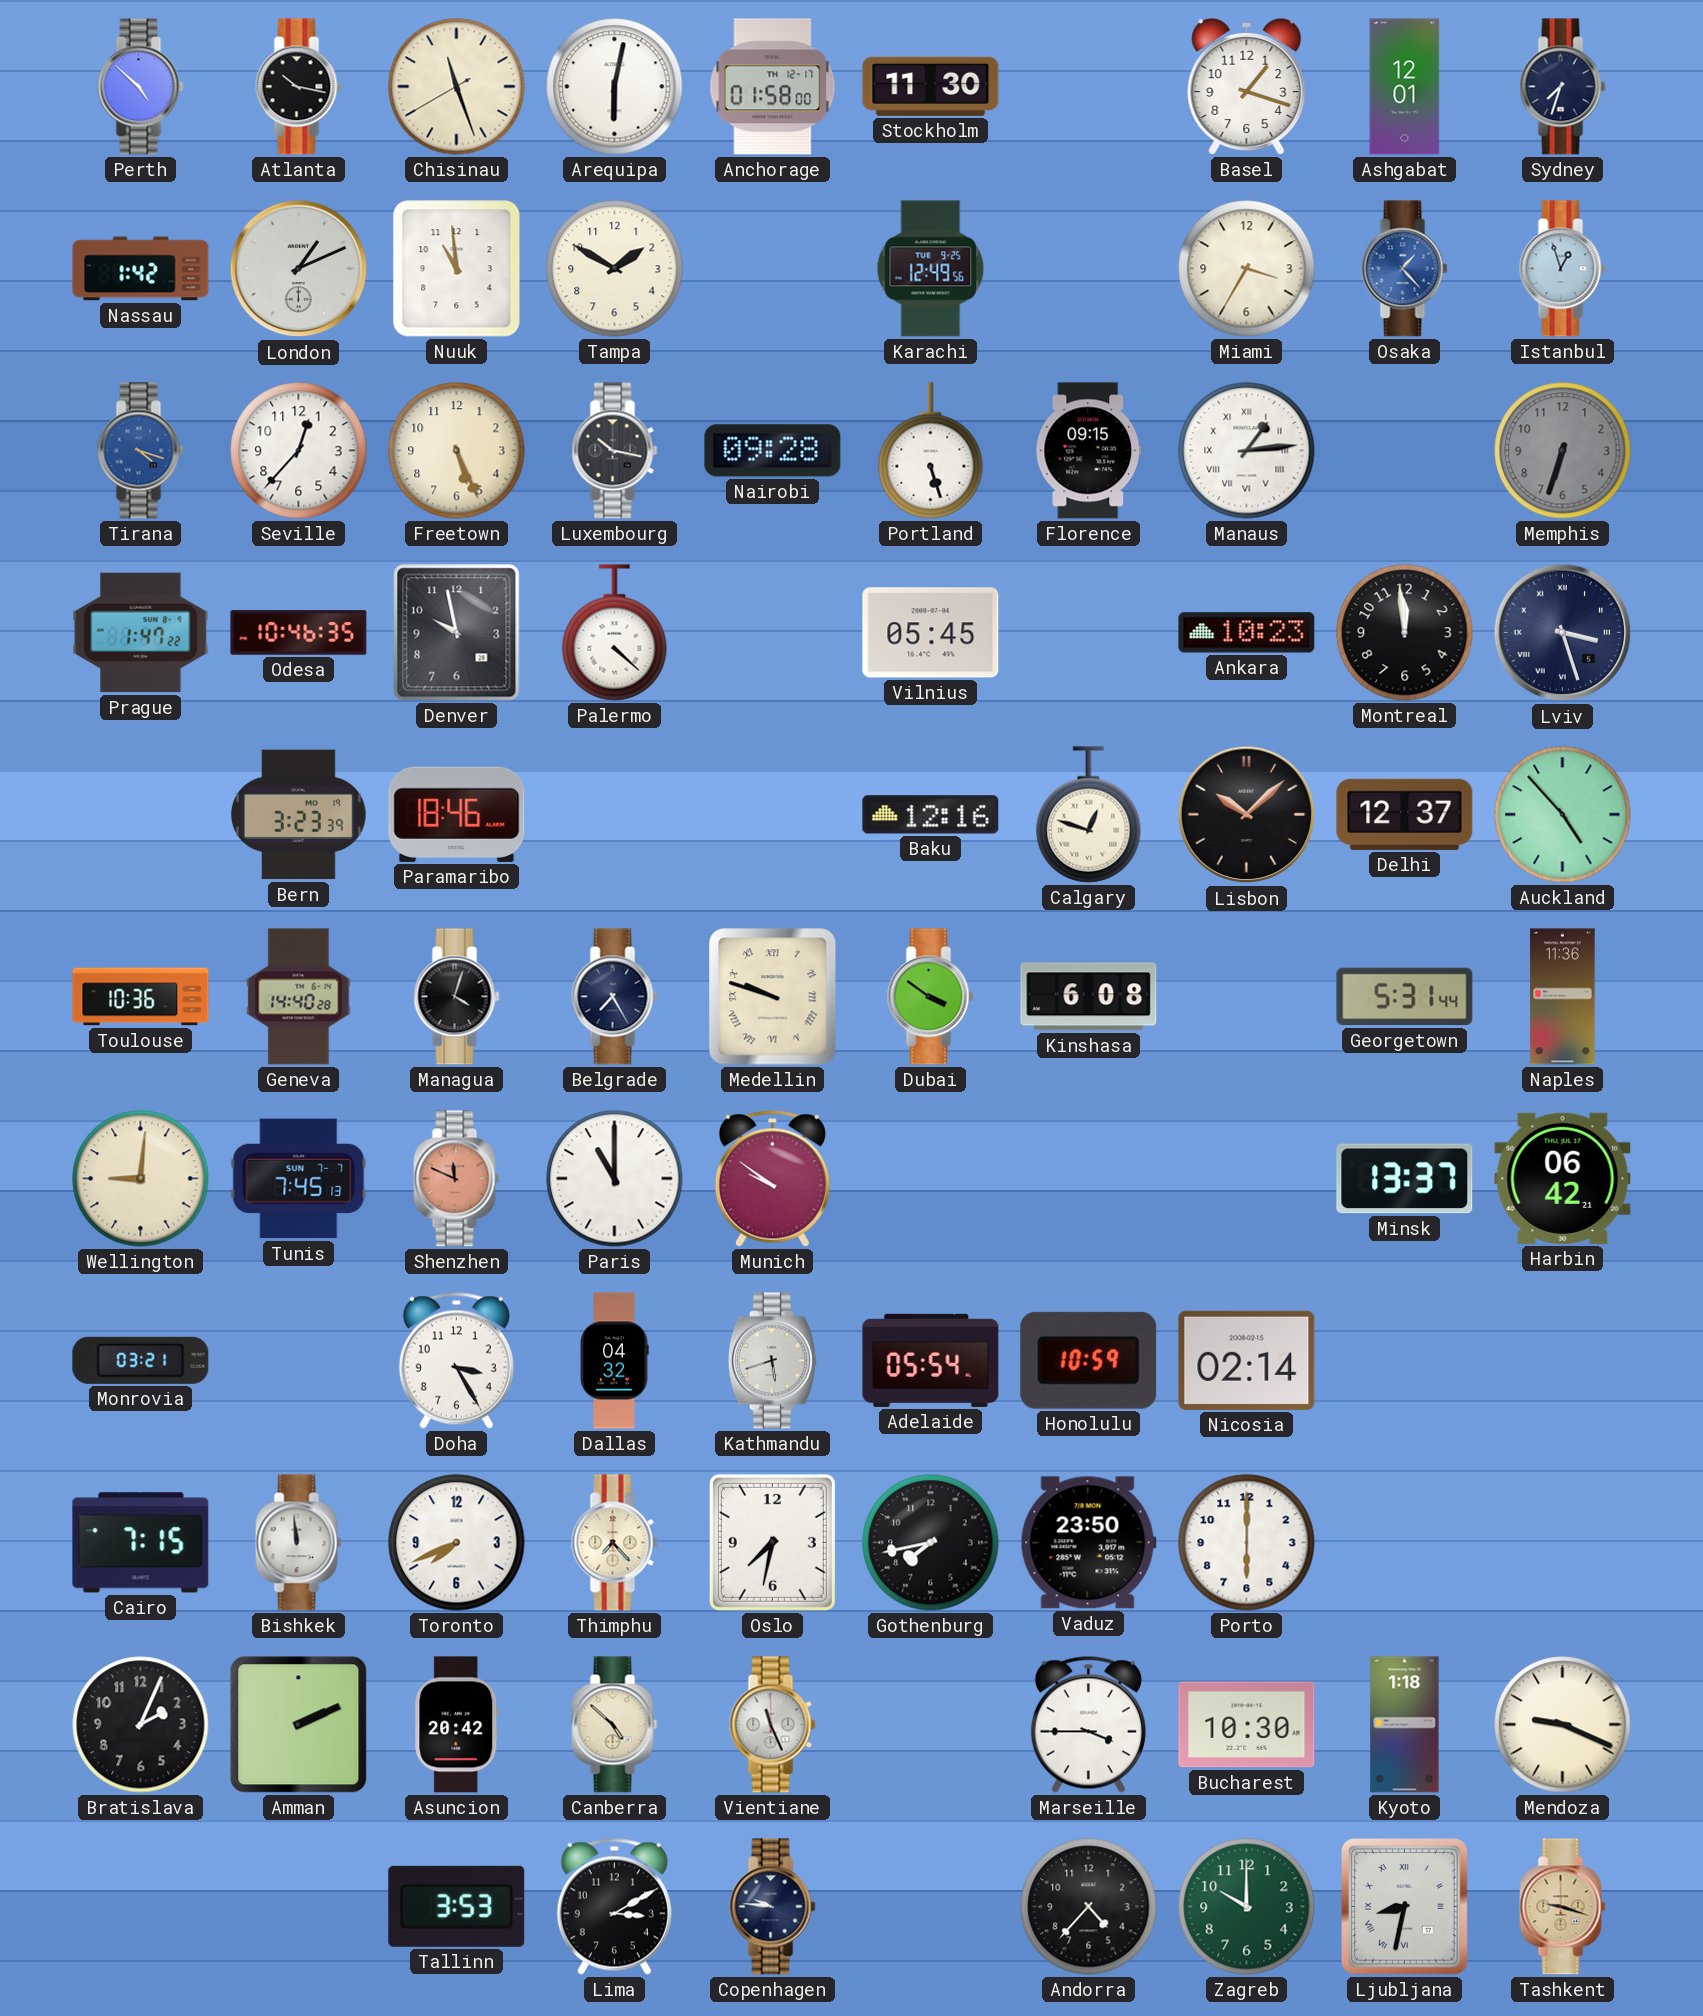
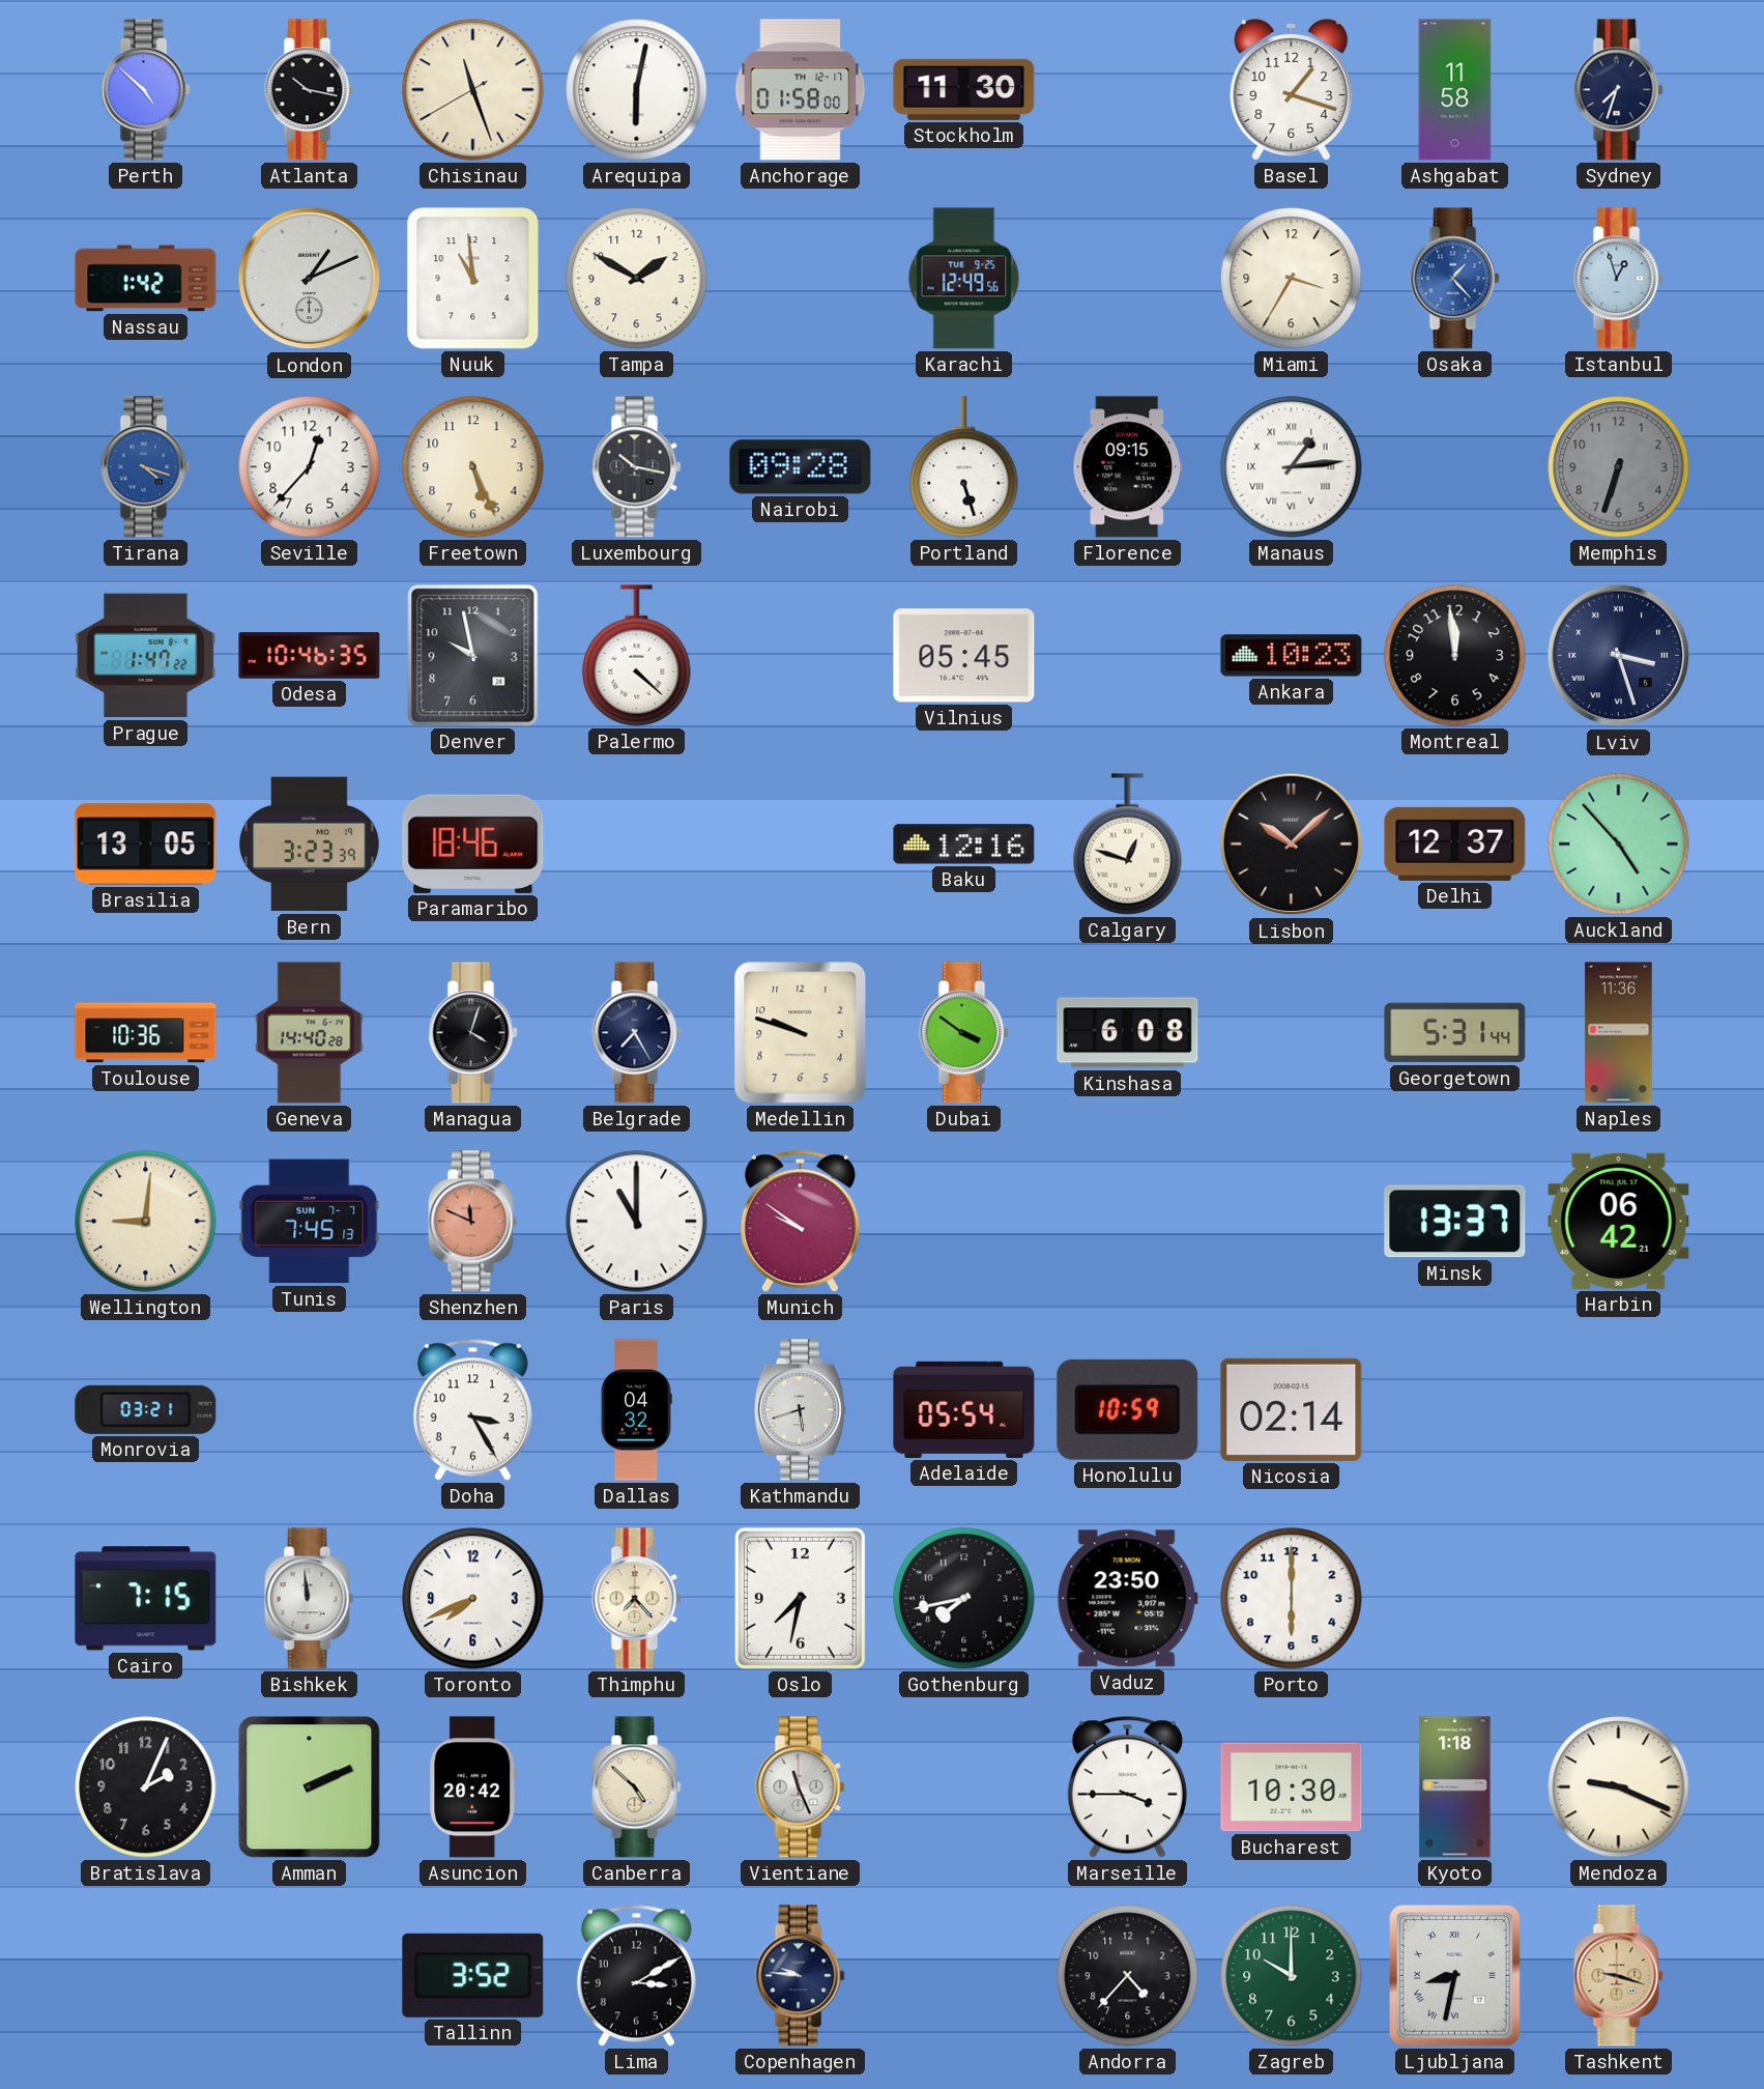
Ashgabat: 12:01 -> 11:58 (1455, 90)
Brasilia: none -> 13:05 (146, 845)
Medellin numerals: Roman -> Arabic (801, 1033)
Tallinn: 3:53 -> 3:52 (473, 1975)
